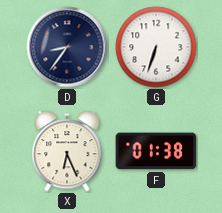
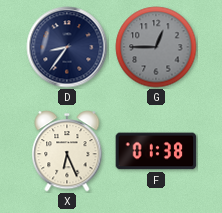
G: 6:33 -> 12:45 (156, 47)
G dial: white -> grey (156, 47)
